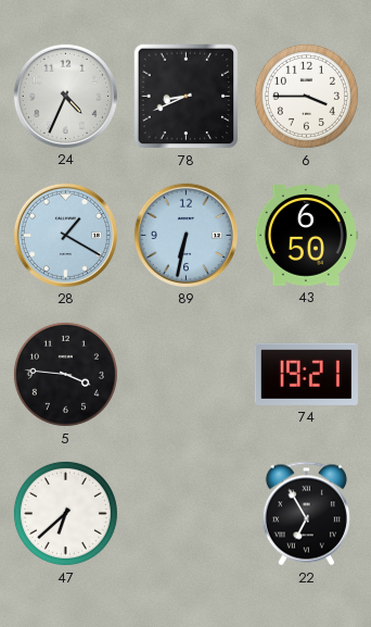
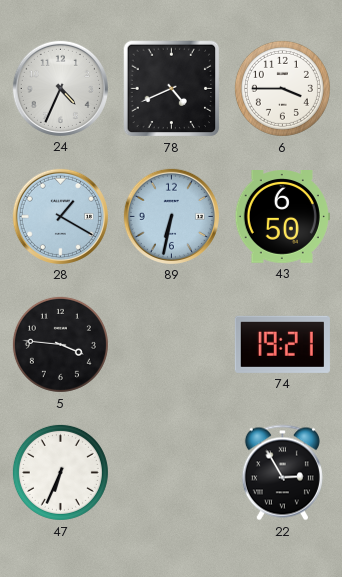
78: 8:41 -> 4:41 (172, 89)
47: 6:38 -> 6:34 (60, 472)
22: 6:55 -> 2:55 (282, 473)
